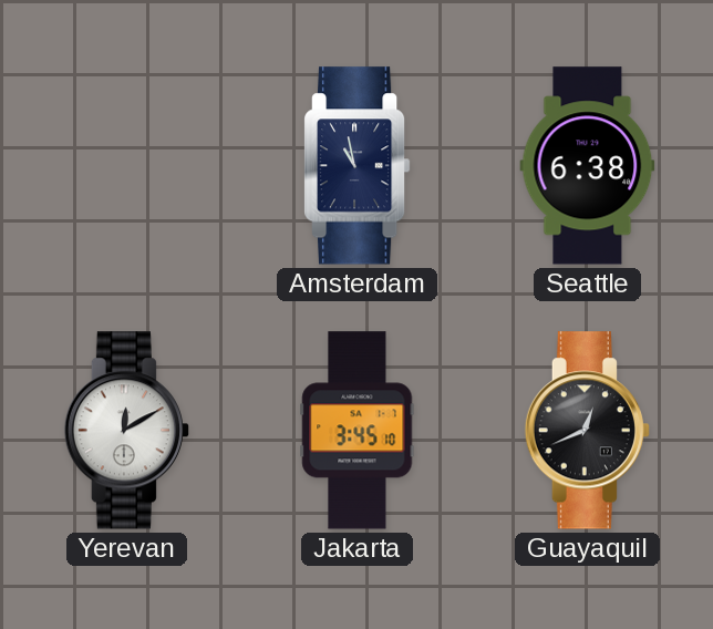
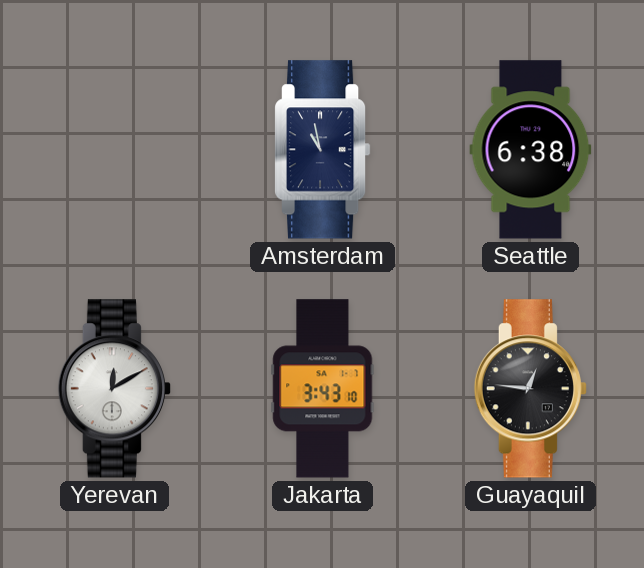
Jakarta: 3:45 -> 3:43 (323, 389)
Guayaquil: 12:41 -> 12:46 (530, 389)
